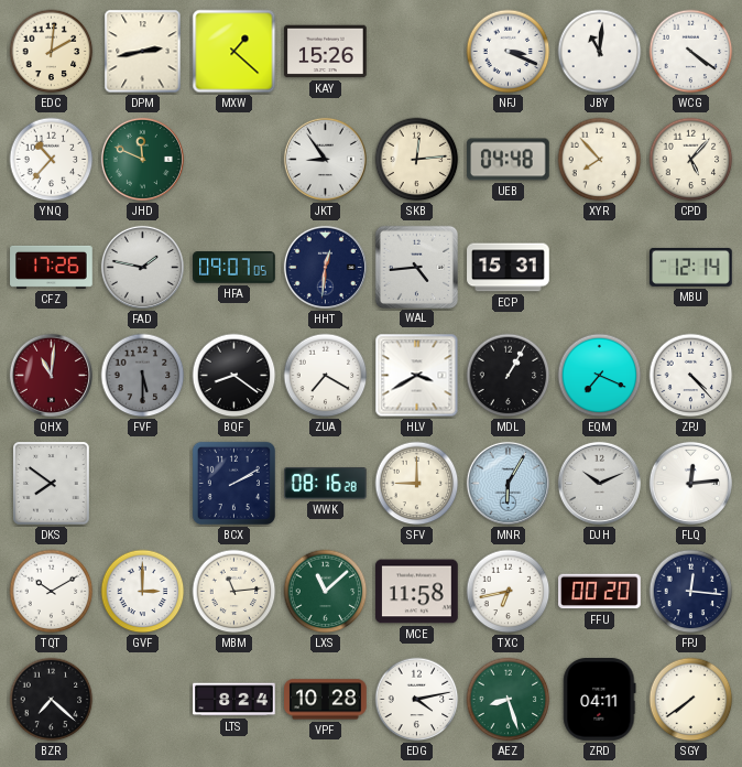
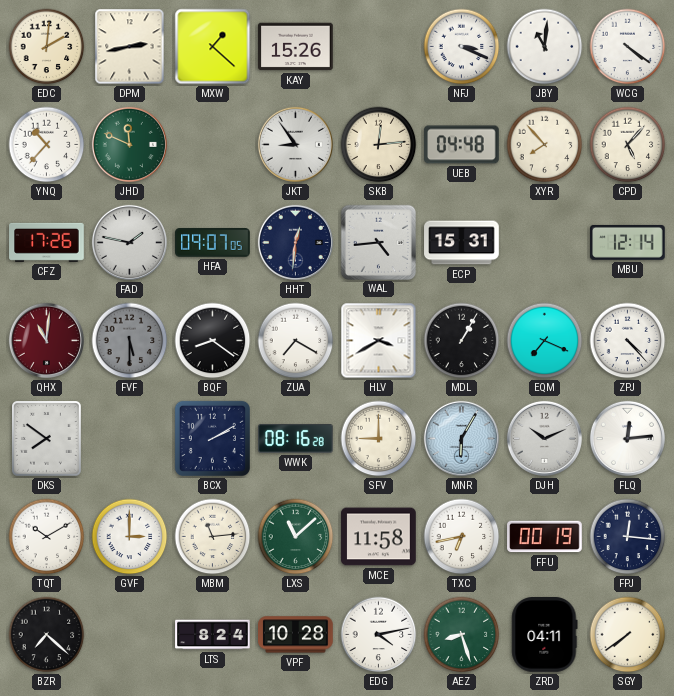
FFU: 00:20 -> 00:19 (545, 537)
